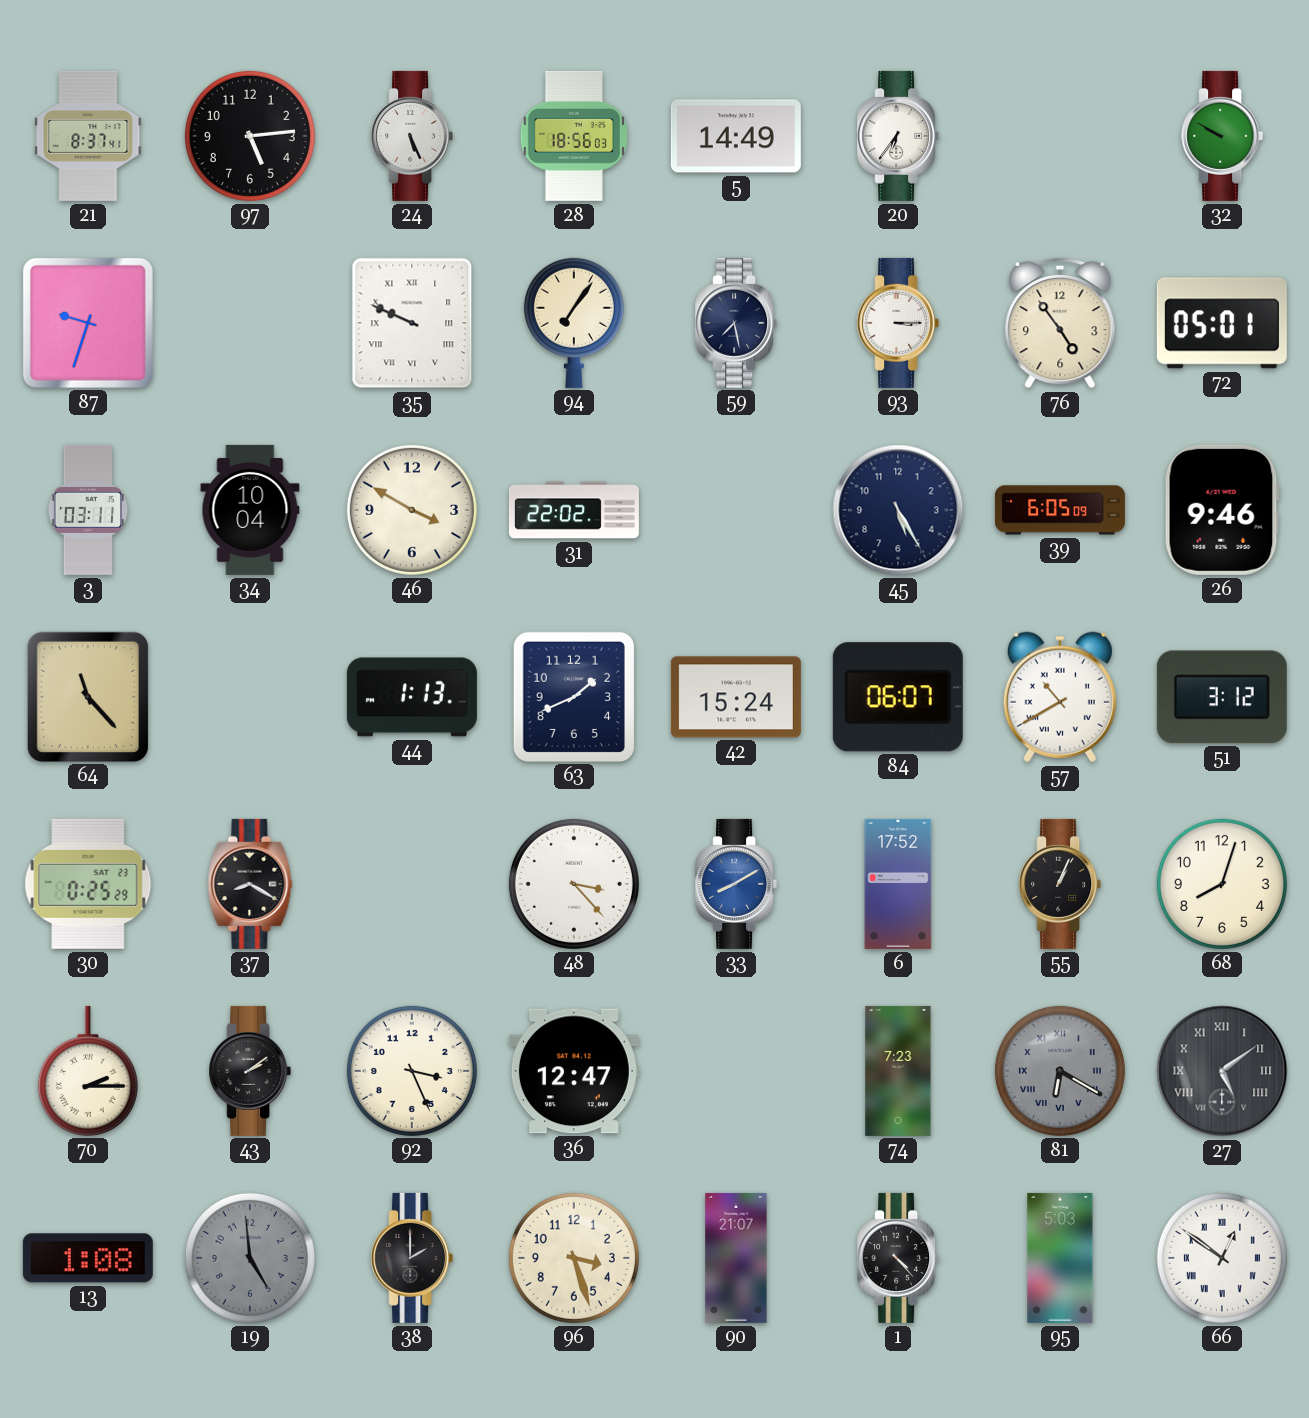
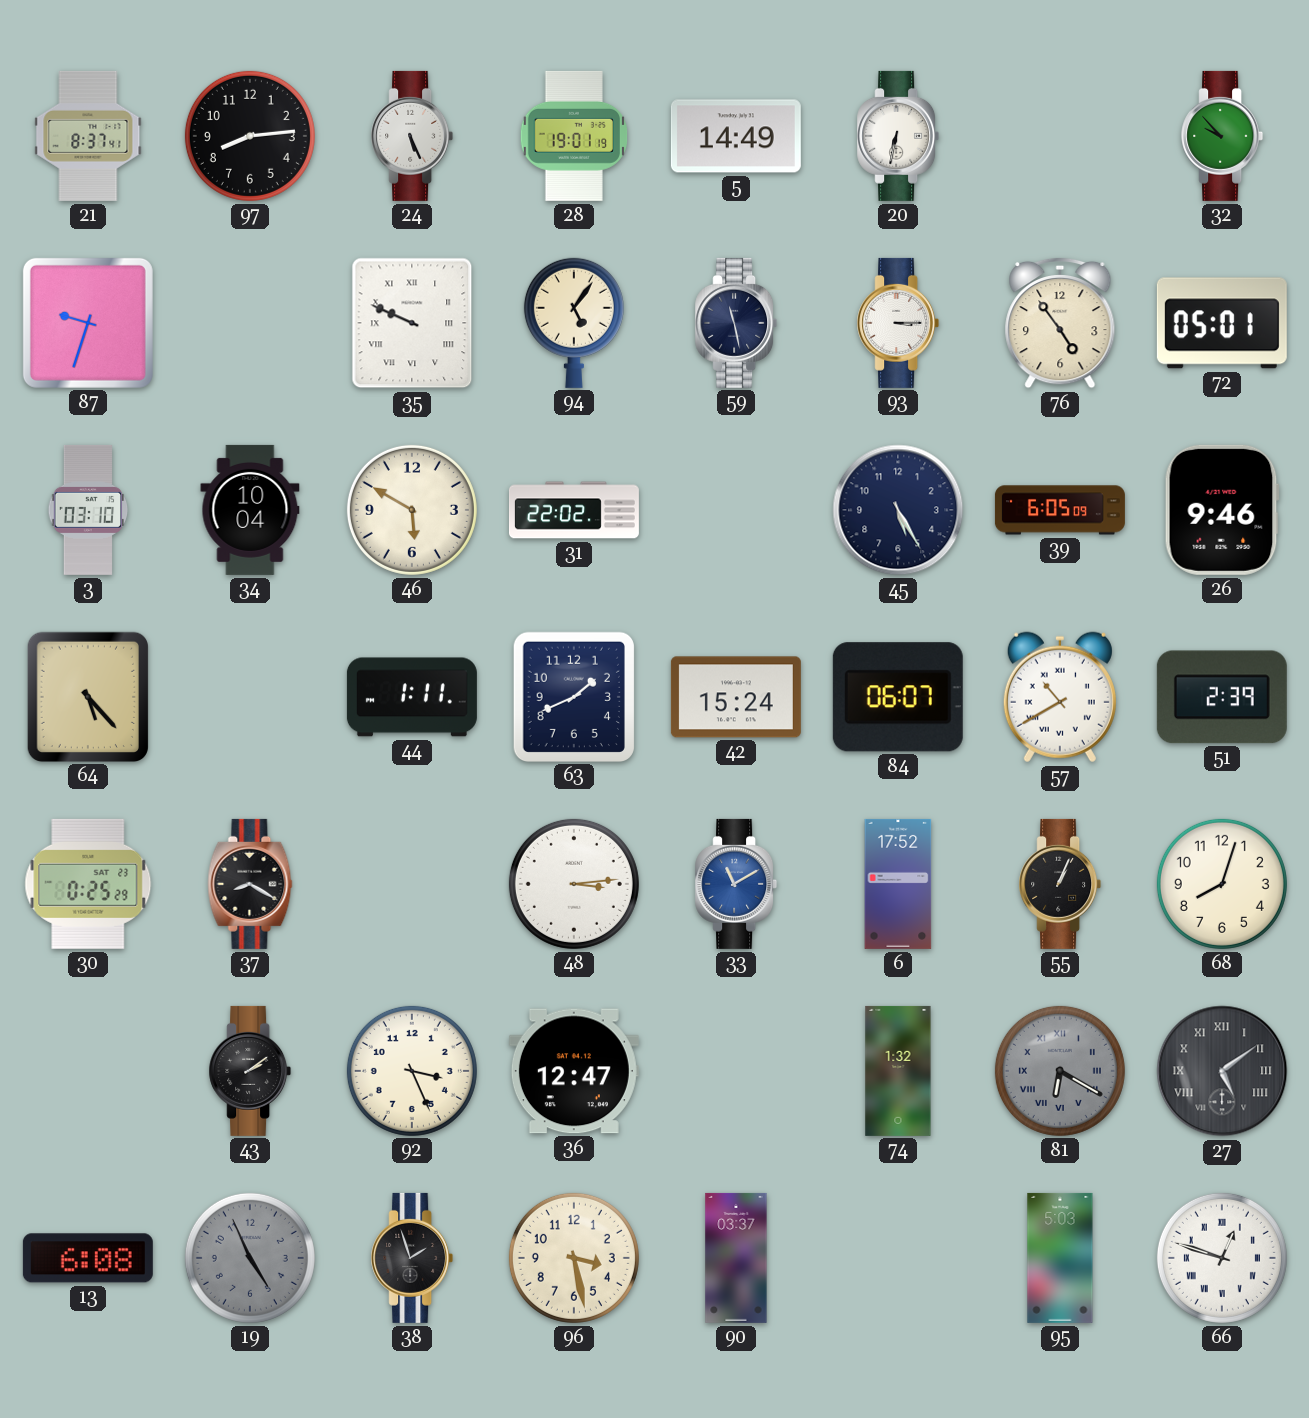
97: 5:14 -> 8:14 (250, 136)
28: 18:56 -> 19:01 (573, 136)
20: 6:36 -> 6:32 (898, 136)
32: 9:50 -> 9:53 (1222, 136)
94: 7:06 -> 5:06 (574, 323)
59: 7:28 -> 11:28 (736, 323)
3: 03:11 -> 03:10 (88, 510)
46: 3:50 -> 5:50 (412, 510)
64: 11:23 -> 5:23 (87, 696)
44: 1:13 -> 1:11 (412, 697)
51: 3:12 -> 2:39 (1222, 697)
48: 3:23 -> 3:14 (574, 884)
33: 8:10 -> 11:10 (736, 884)
70: 2:15 -> none (88, 1071)
74: 7:23 -> 1:32 (898, 1071)
13: 1:08 -> 6:08 (88, 1258)
19: 4:59 -> 4:56 (250, 1258)
38: 2:00 -> 1:57 (412, 1258)
96: 3:27 -> 3:28 (574, 1258)
90: 21:07 -> 03:37 (736, 1258)
1: 4:23 -> none (898, 1258)
66: 12:51 -> 12:48 (1222, 1258)
